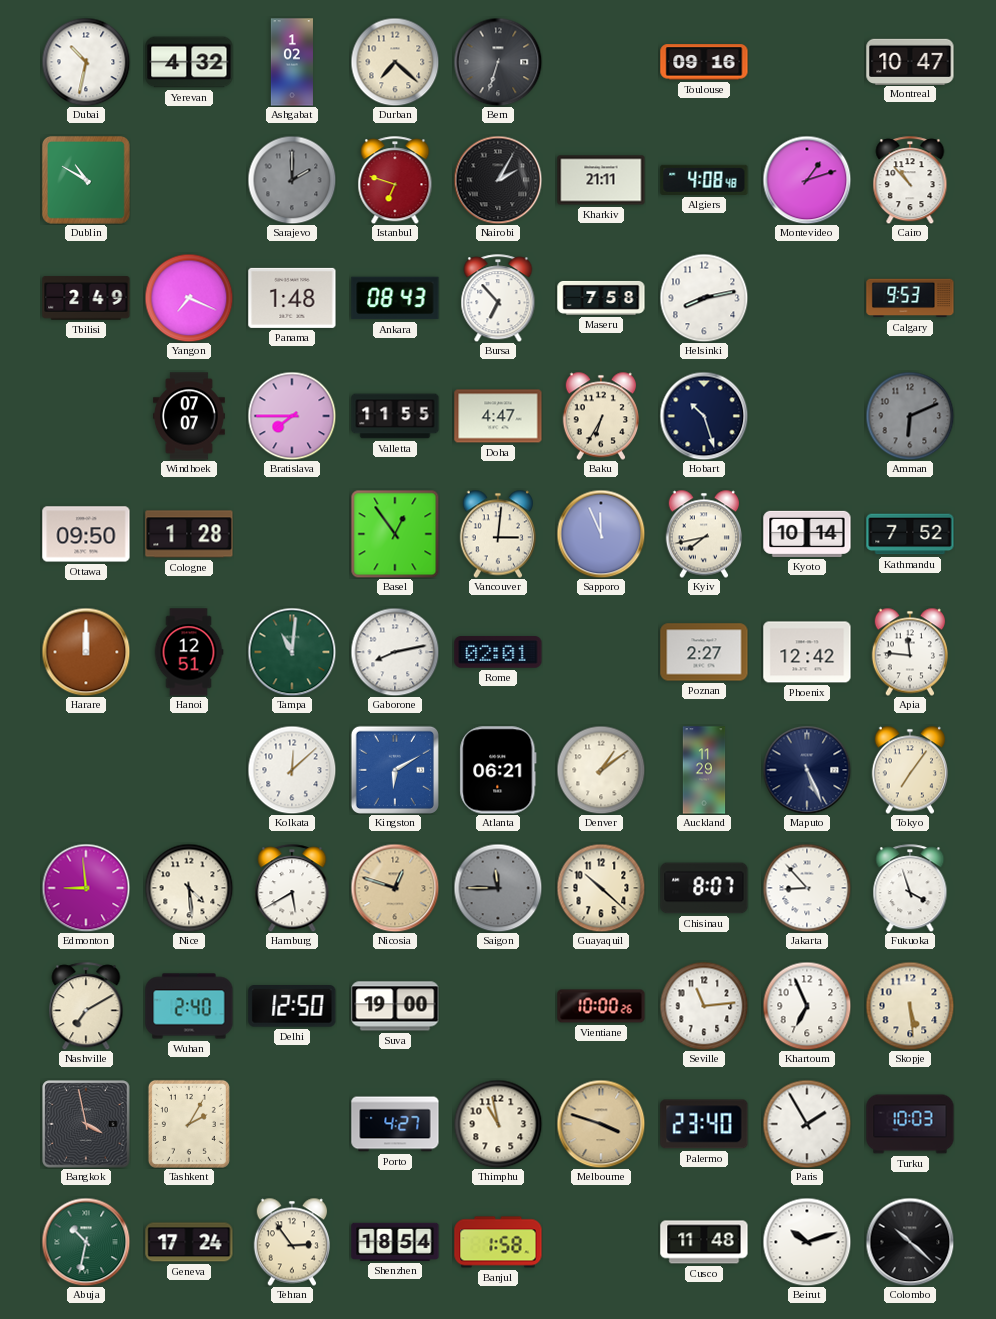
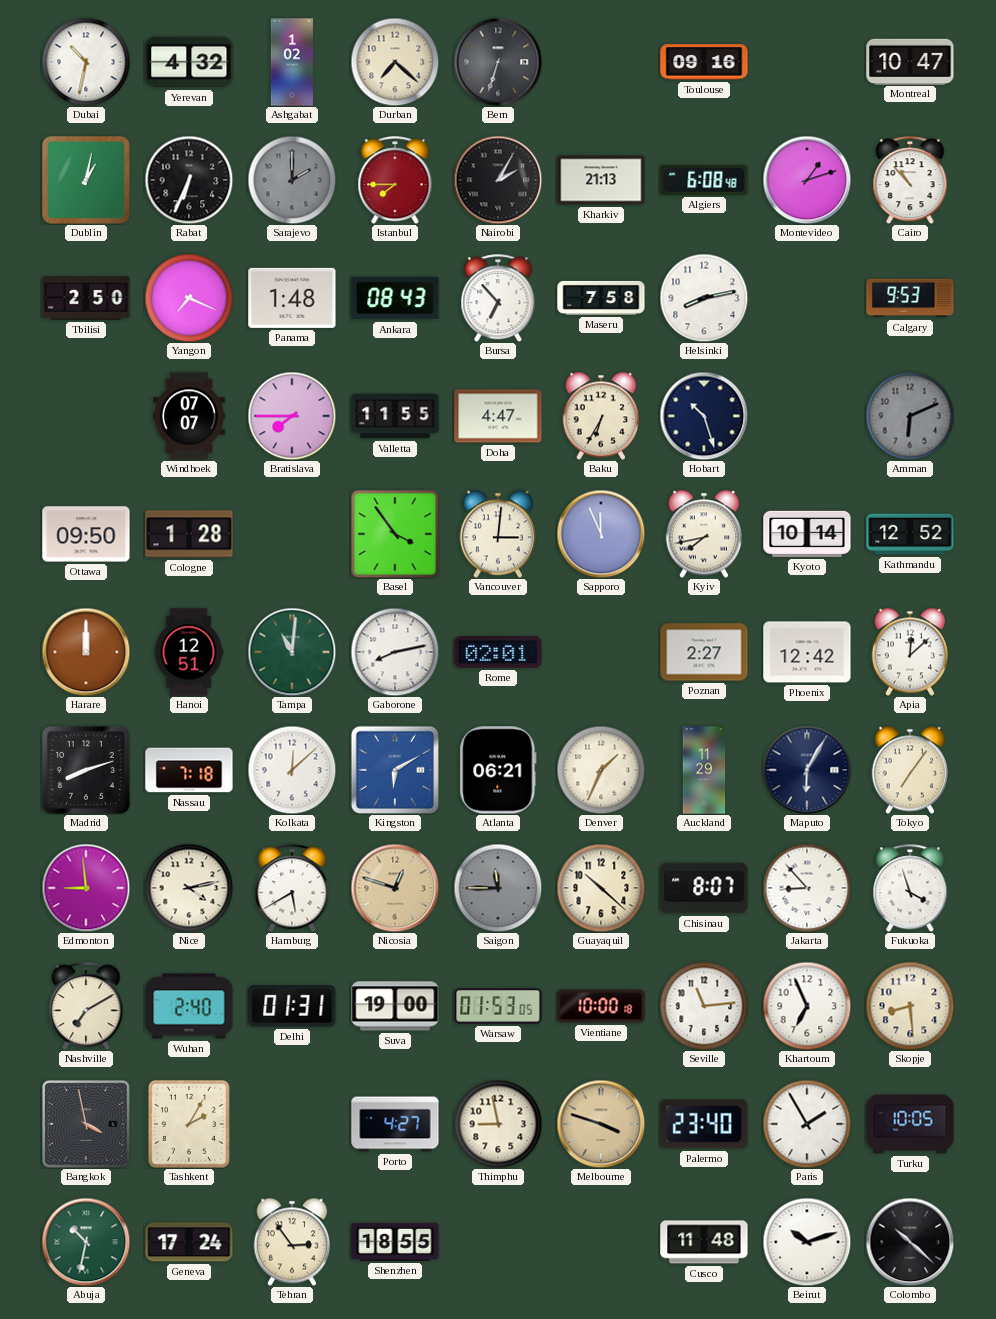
Dublin: 10:50 -> 1:02 (86, 180)
Rabat: none -> 6:34 (189, 180)
Istanbul: 6:48 -> 7:45 (395, 180)
Kharkiv: 21:11 -> 21:13 (601, 180)
Algiers: 4:08 -> 6:08 (704, 180)
Tbilisi: 2:49 -> 2:50 (86, 298)
Basel: 12:54 -> 3:54 (395, 534)
Kathmandu: 7:52 -> 12:52 (910, 534)
Apia: 11:46 -> 12:08 (909, 652)
Madrid: none -> 8:12 (86, 770)
Nassau: none -> 7:18 (189, 770)
Denver: 1:09 -> 1:34 (601, 770)
Maputo: 5:26 -> 6:05 (807, 770)
Nice: 4:29 -> 4:13 (189, 888)
Delhi: 12:50 -> 01:31 (292, 1006)
Warsaw: none -> 01:53 (498, 1006)
Vientiane: 10:00:26 -> 10:00:18 (601, 1006)
Skopje: 5:29 -> 8:29 (910, 1006)
Thimphu: 10:58 -> 8:58 (498, 1124)
Turku: 10:03 -> 10:05 (910, 1124)
Shenzhen: 18:54 -> 18:55 (395, 1242)
Banjul: 1:58 -> none (498, 1242)
